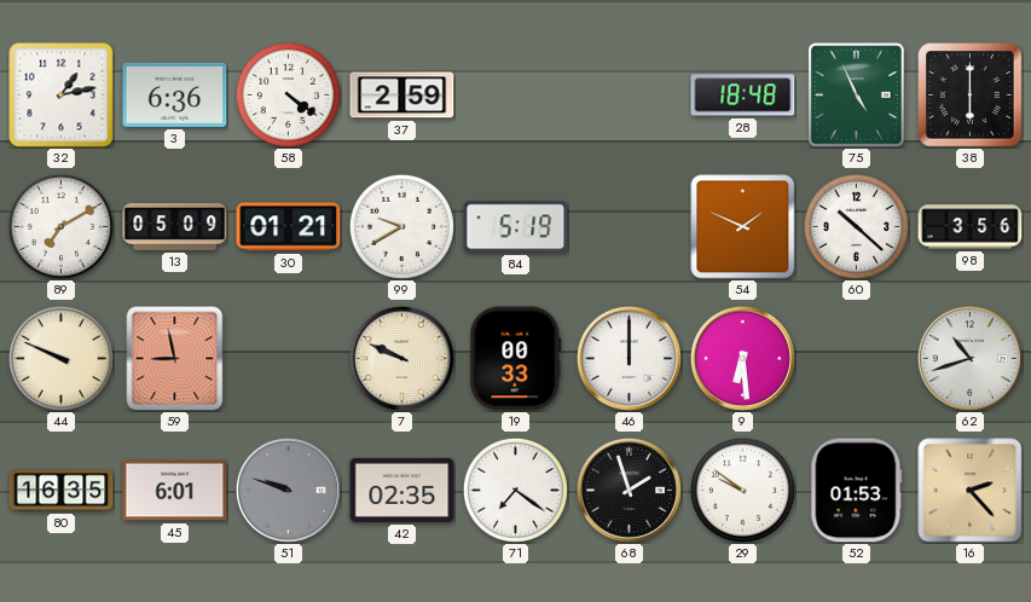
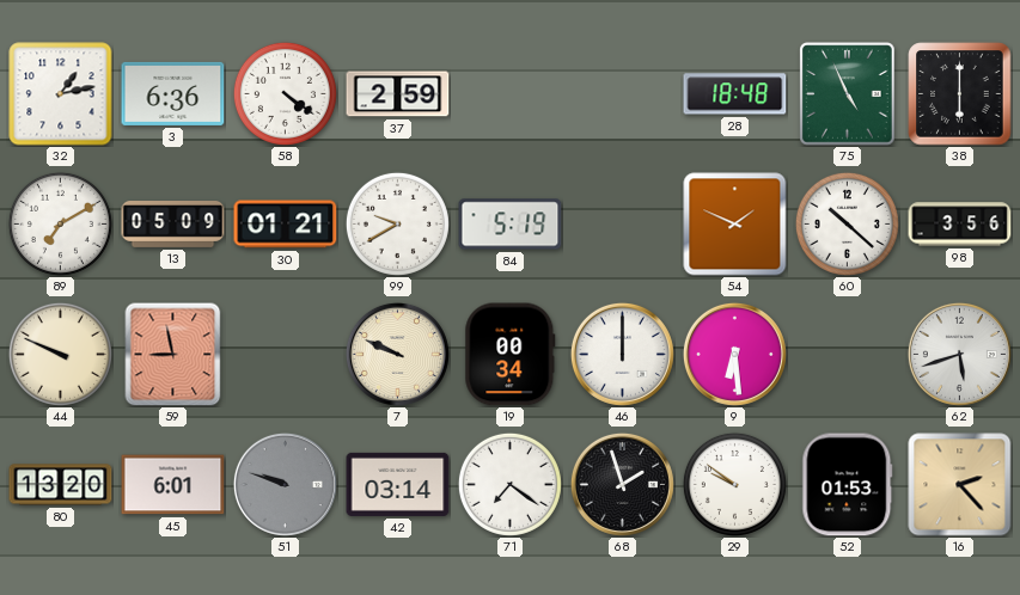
19: 00:33 -> 00:34 (511, 355)
62: 10:42 -> 5:42 (959, 354)
80: 16:35 -> 13:20 (61, 485)
42: 02:35 -> 03:14 (398, 484)
